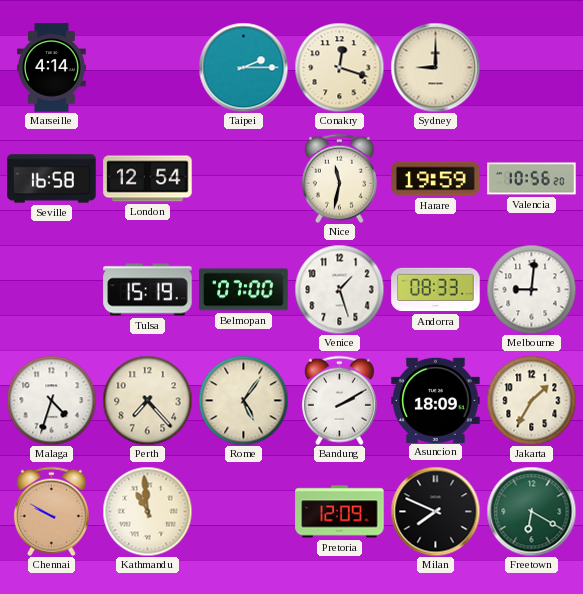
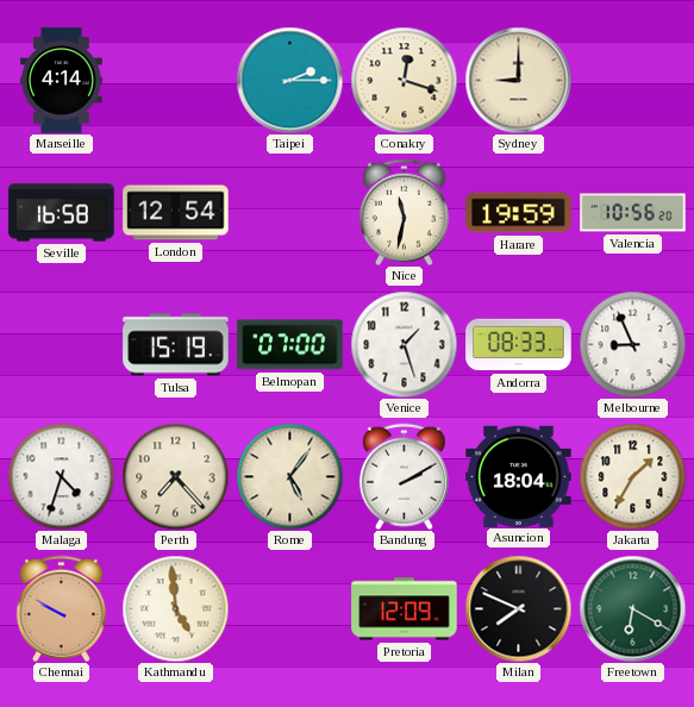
Melbourne: 9:01 -> 8:56 (632, 344)
Asuncion: 18:09 -> 18:04 (519, 476)
Kathmandu: 10:59 -> 4:59 (175, 608)
